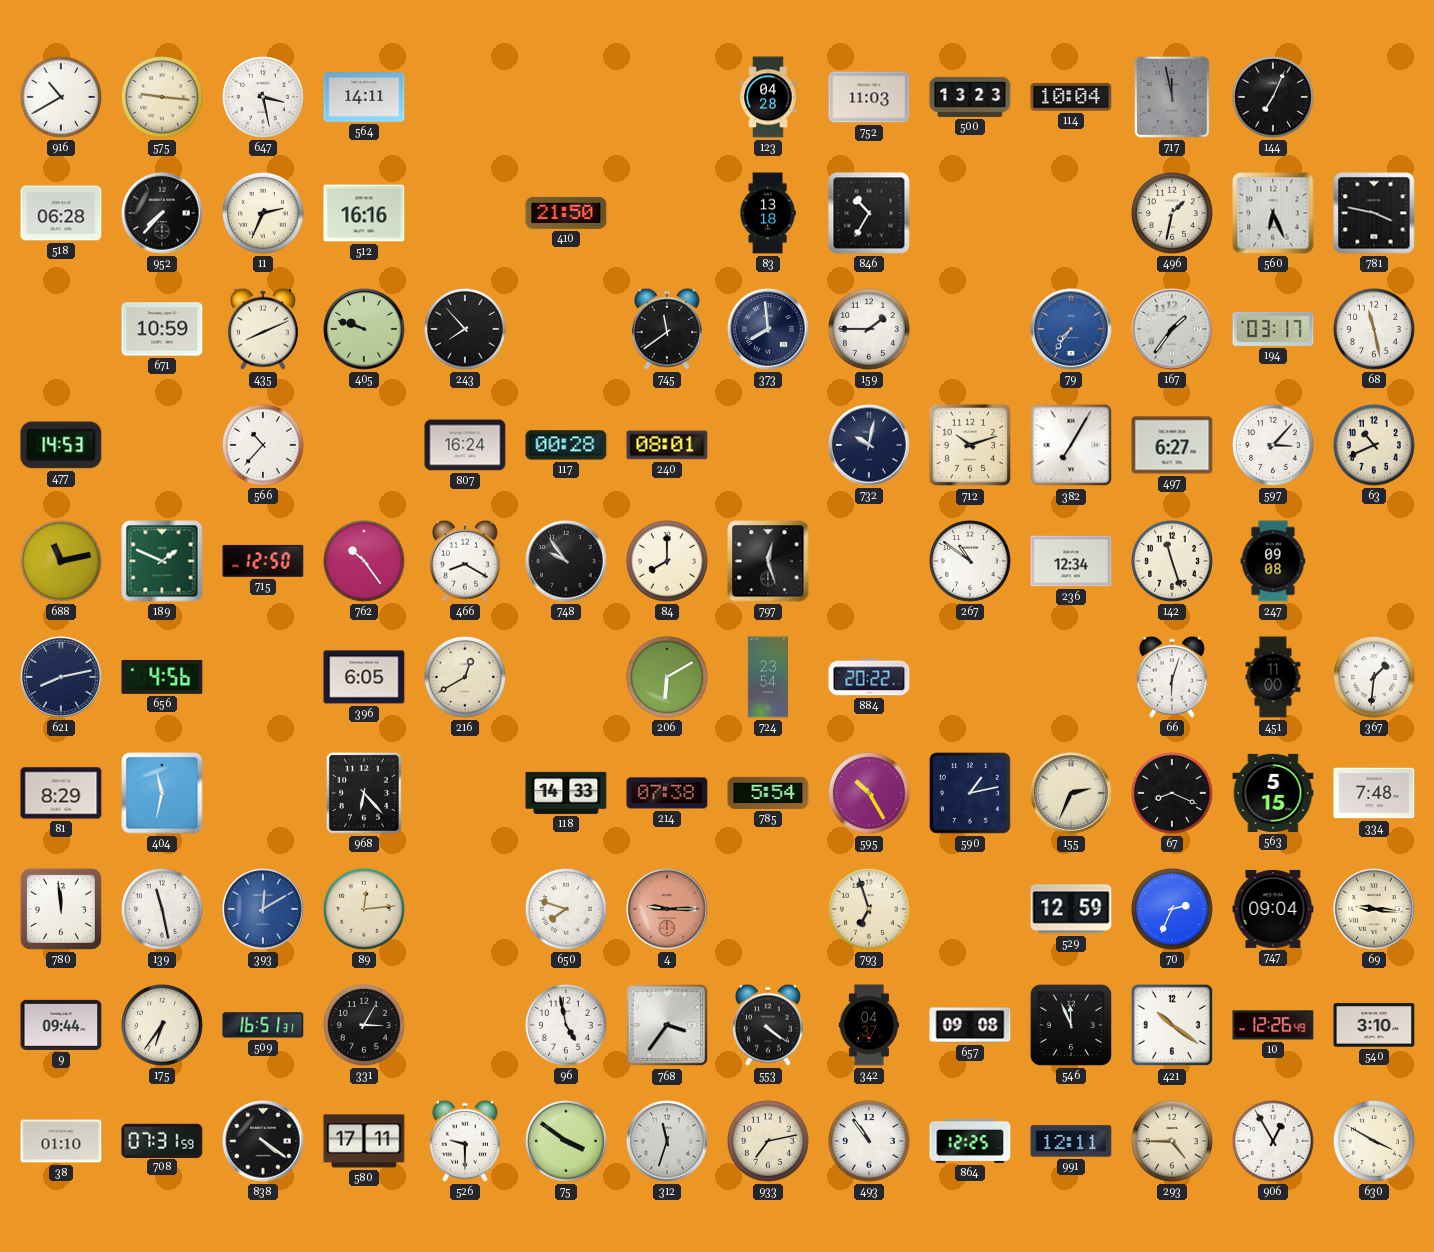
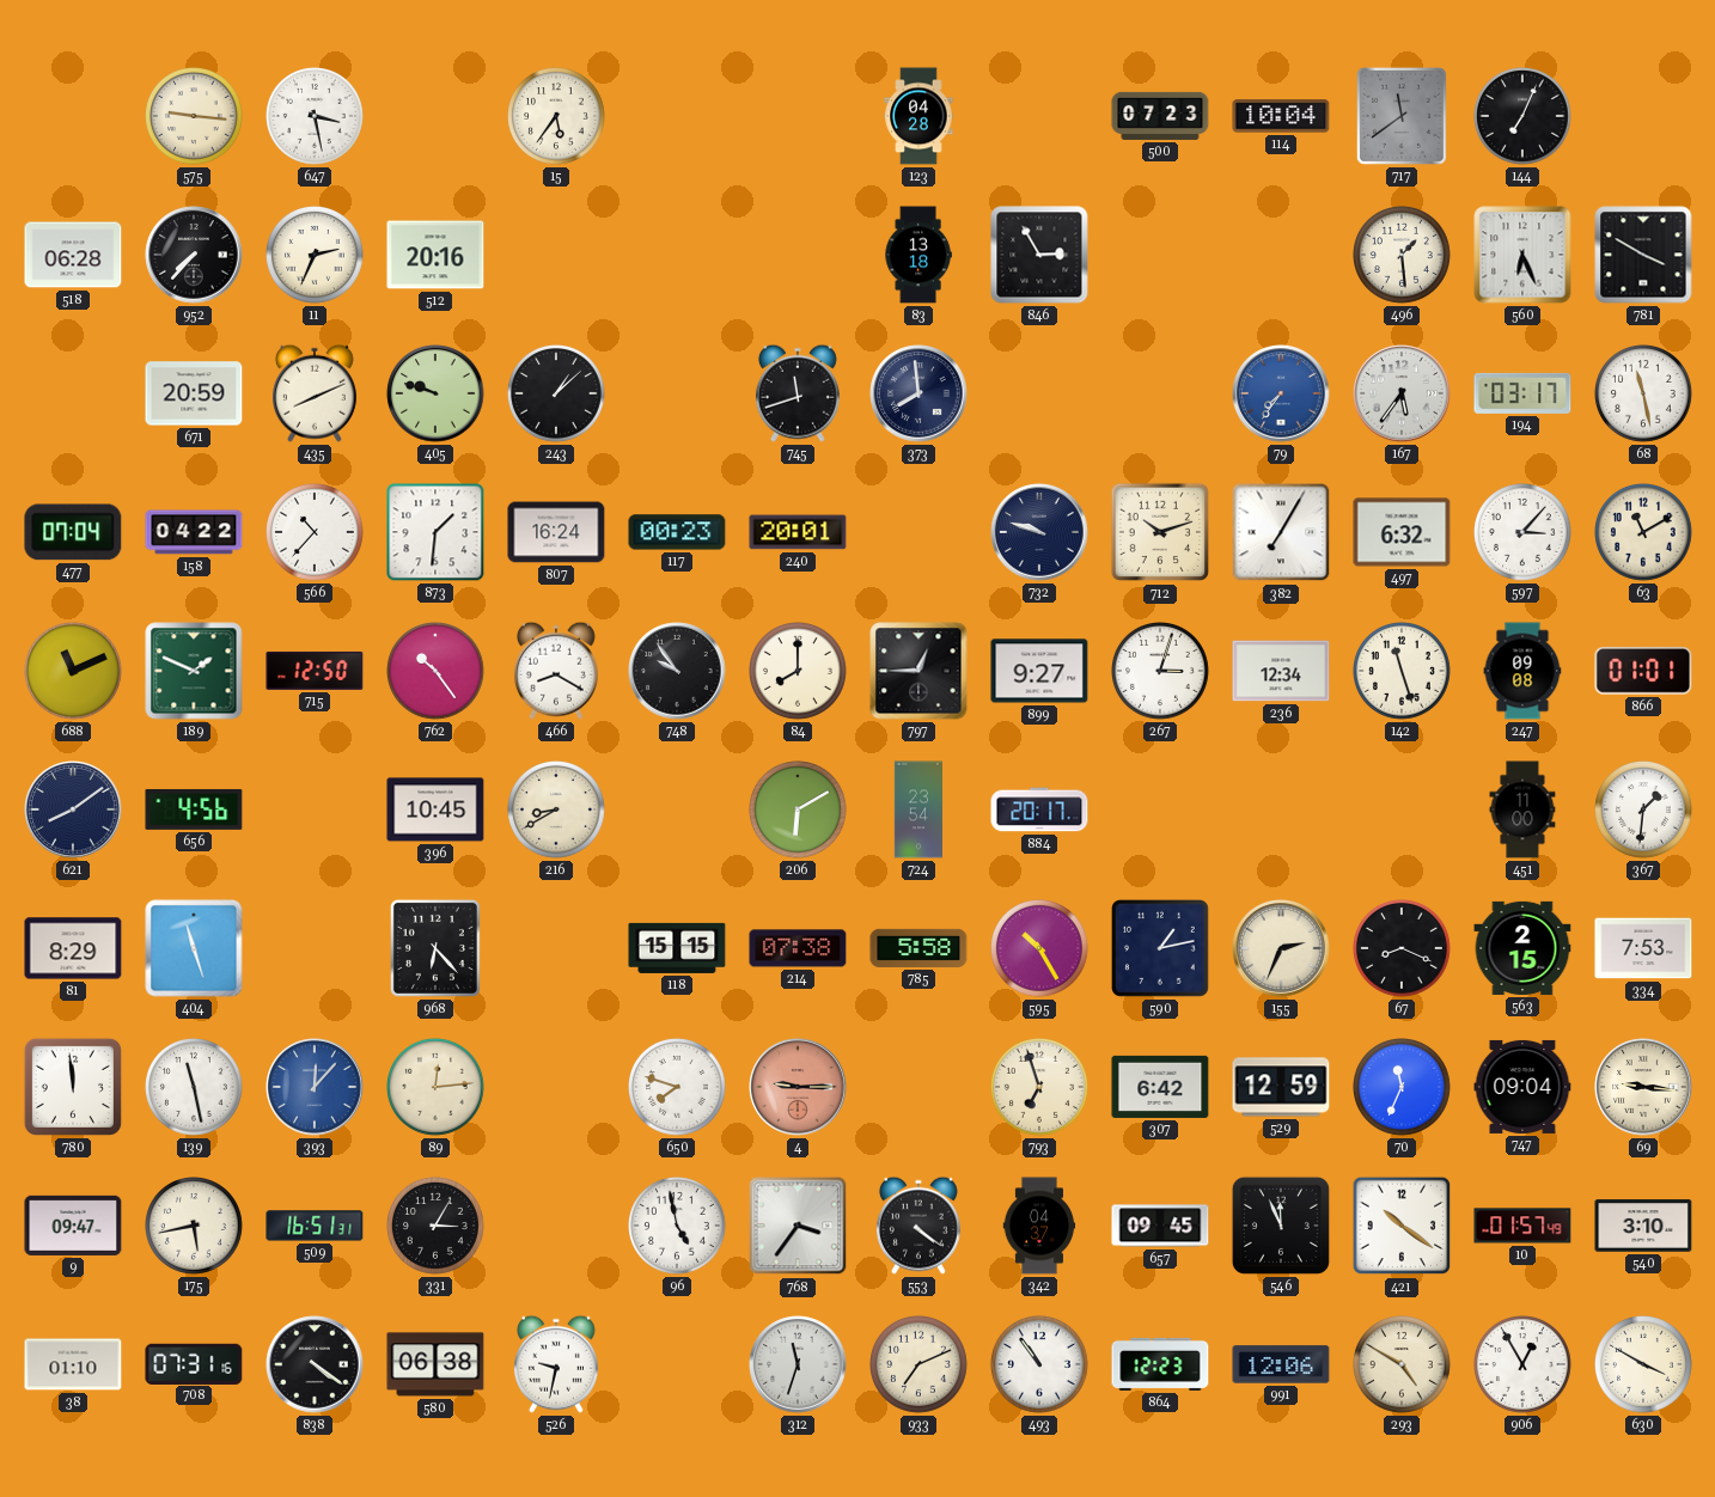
916: 10:40 -> none (62, 98)
564: 14:11 -> none (364, 97)
15: none -> 5:36 (557, 117)
752: 11:03 -> none (869, 97)
500: 13:23 -> 07:23 (1160, 116)
717: 11:58 -> 11:39 (1402, 116)
512: 16:16 -> 20:16 (435, 255)
410: 21:50 -> none (566, 213)
846: 10:35 -> 2:55 (1039, 255)
496: 1:32 -> 1:29 (1403, 256)
781: 3:47 -> 3:50 (1643, 255)
671: 10:59 -> 20:59 (194, 393)
243: 7:53 -> 1:08 (557, 395)
745: 11:39 -> 11:42 (798, 393)
159: 1:45 -> none (870, 330)
167: 1:36 -> 5:36 (1402, 393)
477: 14:53 -> 07:04 (73, 532)
158: none -> 04:22 (194, 532)
873: none -> 1:31 (435, 532)
117: 00:28 -> 00:23 (677, 532)
240: 08:01 -> 20:01 (798, 532)
732: 10:02 -> 9:48 (1039, 532)
497: 6:27 -> 6:32 (1402, 532)
63: 10:41 -> 11:10 (1644, 533)
688: 11:13 -> 11:11 (74, 672)
797: 12:27 -> 12:45 (918, 671)
899: none -> 9:27 (1039, 671)
267: 10:51 -> 3:03 (1161, 672)
866: none -> 01:01 (1643, 671)
621: 8:13 -> 8:09 (73, 809)
396: 6:05 -> 10:45 (435, 809)
216: 12:40 -> 8:40 (557, 811)
884: 20:22 -> 20:17 (1039, 809)
66: 6:03 -> none (1172, 677)
404: 11:32 -> 11:27 (194, 948)
118: 14:33 -> 15:15 (677, 948)
785: 5:54 -> 5:58 (918, 948)
563: 5:15 -> 2:15 (1522, 948)
334: 7:48 -> 7:53 (1643, 948)
393: 12:10 -> 12:07 (315, 1087)
307: none -> 6:42 (1160, 1087)
70: 2:34 -> 11:34 (1403, 1088)
9: 09:44 -> 09:47 (73, 1226)
175: 6:36 -> 5:43 (195, 1227)
657: 09:08 -> 09:45 (1160, 1226)
10: 12:26 -> 01:57 (1522, 1226)
708: 07:31:59 -> 07:31:16 (194, 1363)
580: 17:11 -> 06:38 (435, 1364)
526: 9:30 -> 9:32 (556, 1364)
75: 3:51 -> none (567, 1142)
933: 7:13 -> 7:11 (920, 1365)
864: 12:25 -> 12:23 (1160, 1364)
991: 12:11 -> 12:06 (1281, 1364)
293: 4:45 -> 4:50 (1403, 1365)
